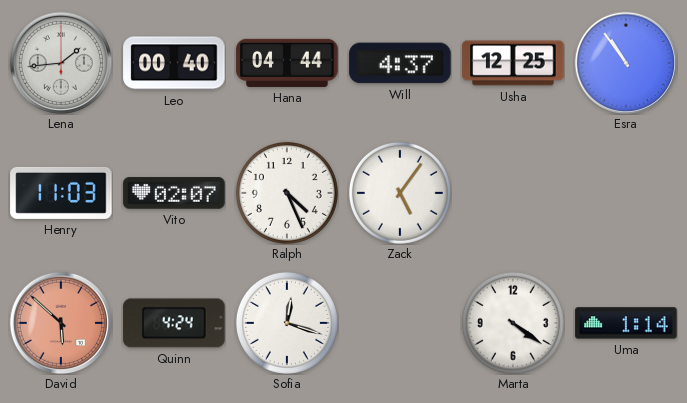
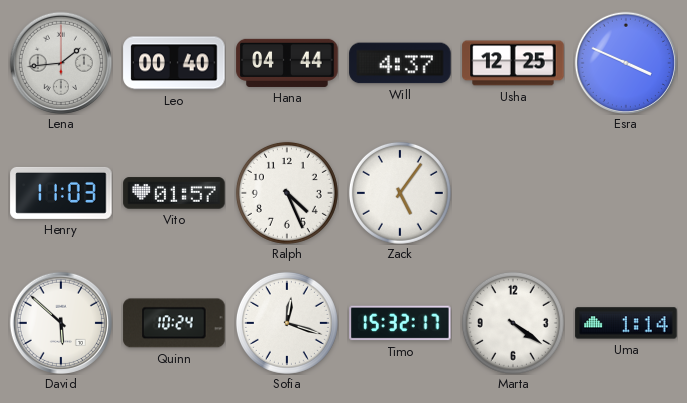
Esra: 10:54 -> 3:49 (625, 62)
Vito: 02:07 -> 01:57 (174, 193)
David dial: salmon -> white (60, 322)
Quinn: 4:24 -> 10:24 (174, 323)
Timo: none -> 15:32 (400, 323)
